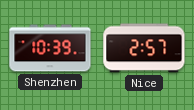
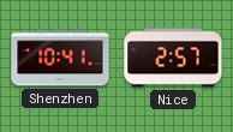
Shenzhen: 10:39 -> 10:41 (60, 58)
